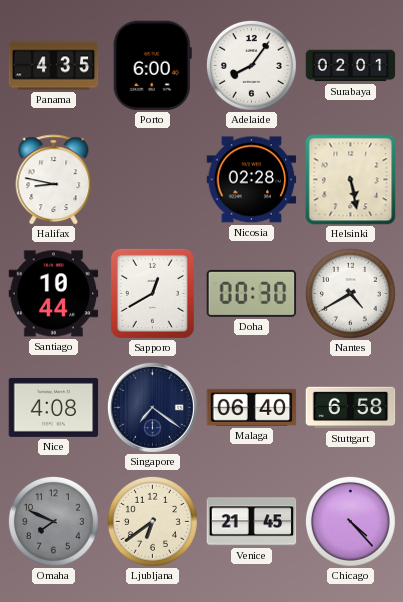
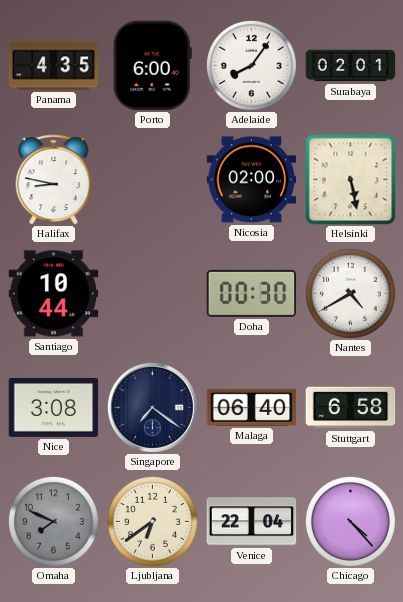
Nicosia: 02:28 -> 02:00 (252, 180)
Sapporo: 12:40 -> none (152, 293)
Nice: 4:08 -> 3:08 (54, 407)
Venice: 21:45 -> 22:04 (252, 522)
